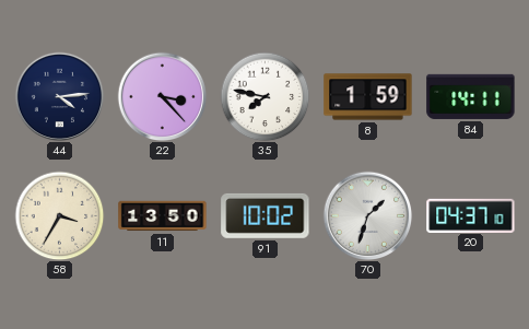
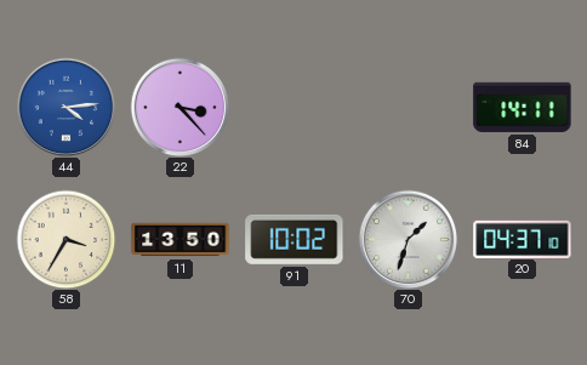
44 dial: navy -> blue (65, 107)
35: 7:47 -> none (264, 96)
8: 1:59 -> none (368, 97)
